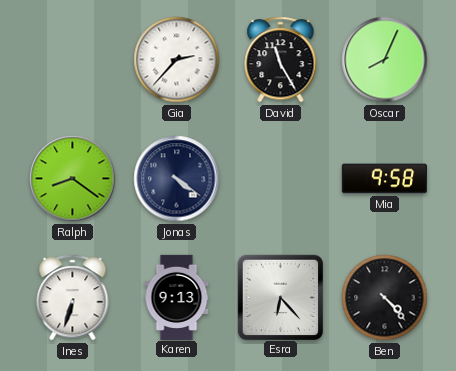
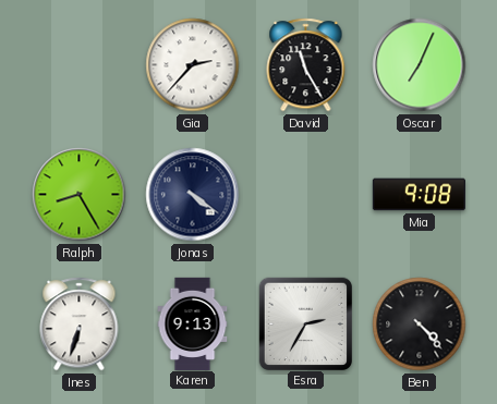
Oscar: 8:04 -> 7:04 (420, 65)
Ralph: 8:21 -> 8:25 (80, 195)
Mia: 9:58 -> 9:08 (419, 195)
Esra: 6:23 -> 2:35 (305, 323)
